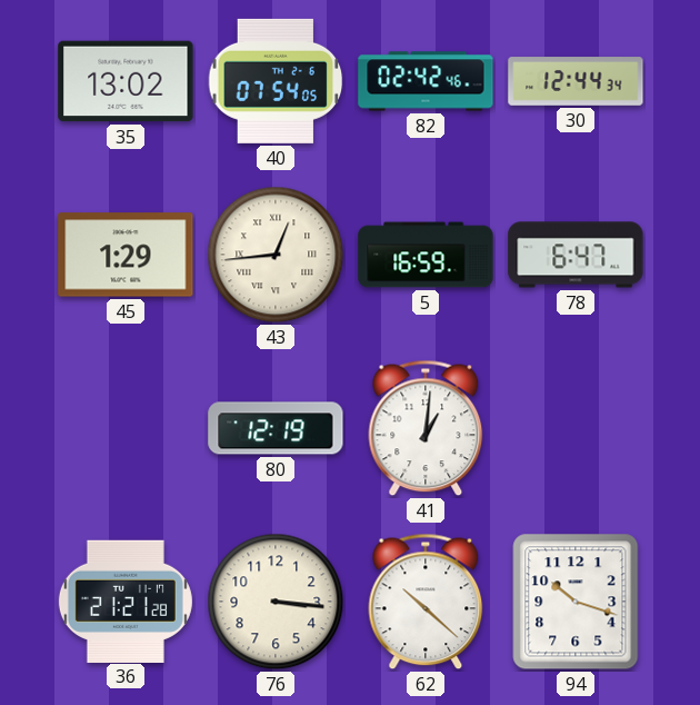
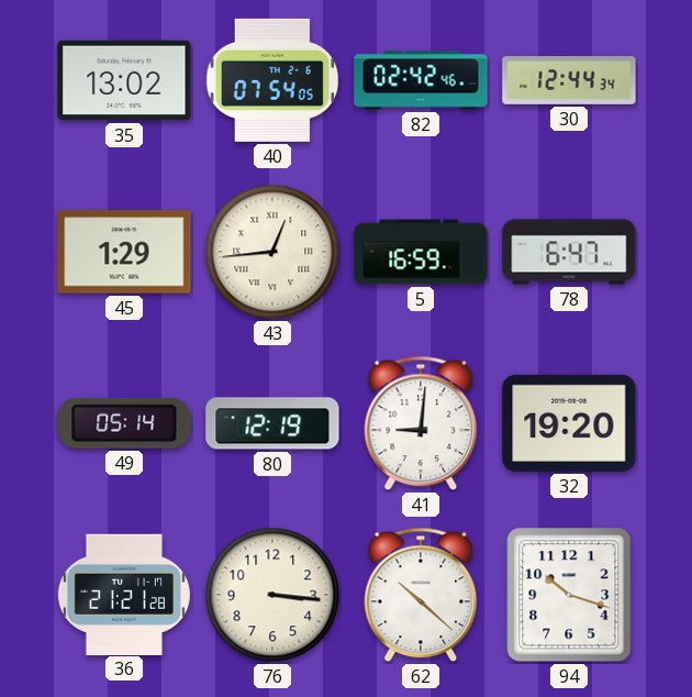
49: none -> 05:14 (124, 423)
41: 1:01 -> 9:01 (421, 423)
32: none -> 19:20 (569, 423)
